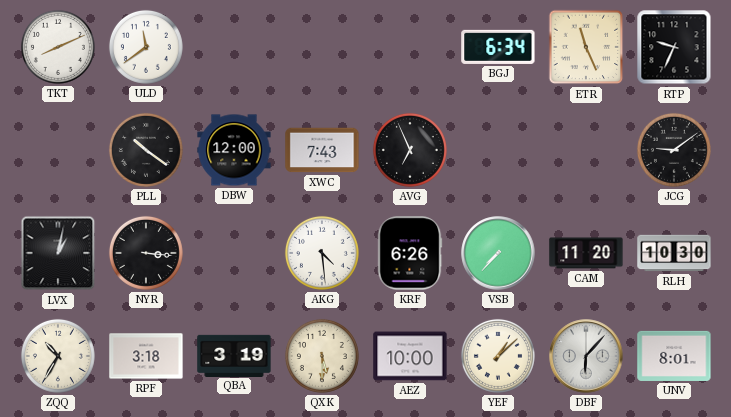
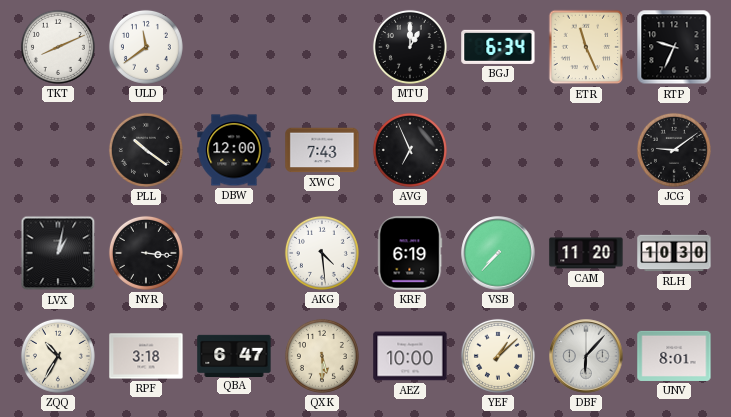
MTU: none -> 1:00 (410, 47)
KRF: 6:26 -> 6:19 (410, 253)
QBA: 3:19 -> 6:47 (234, 355)
